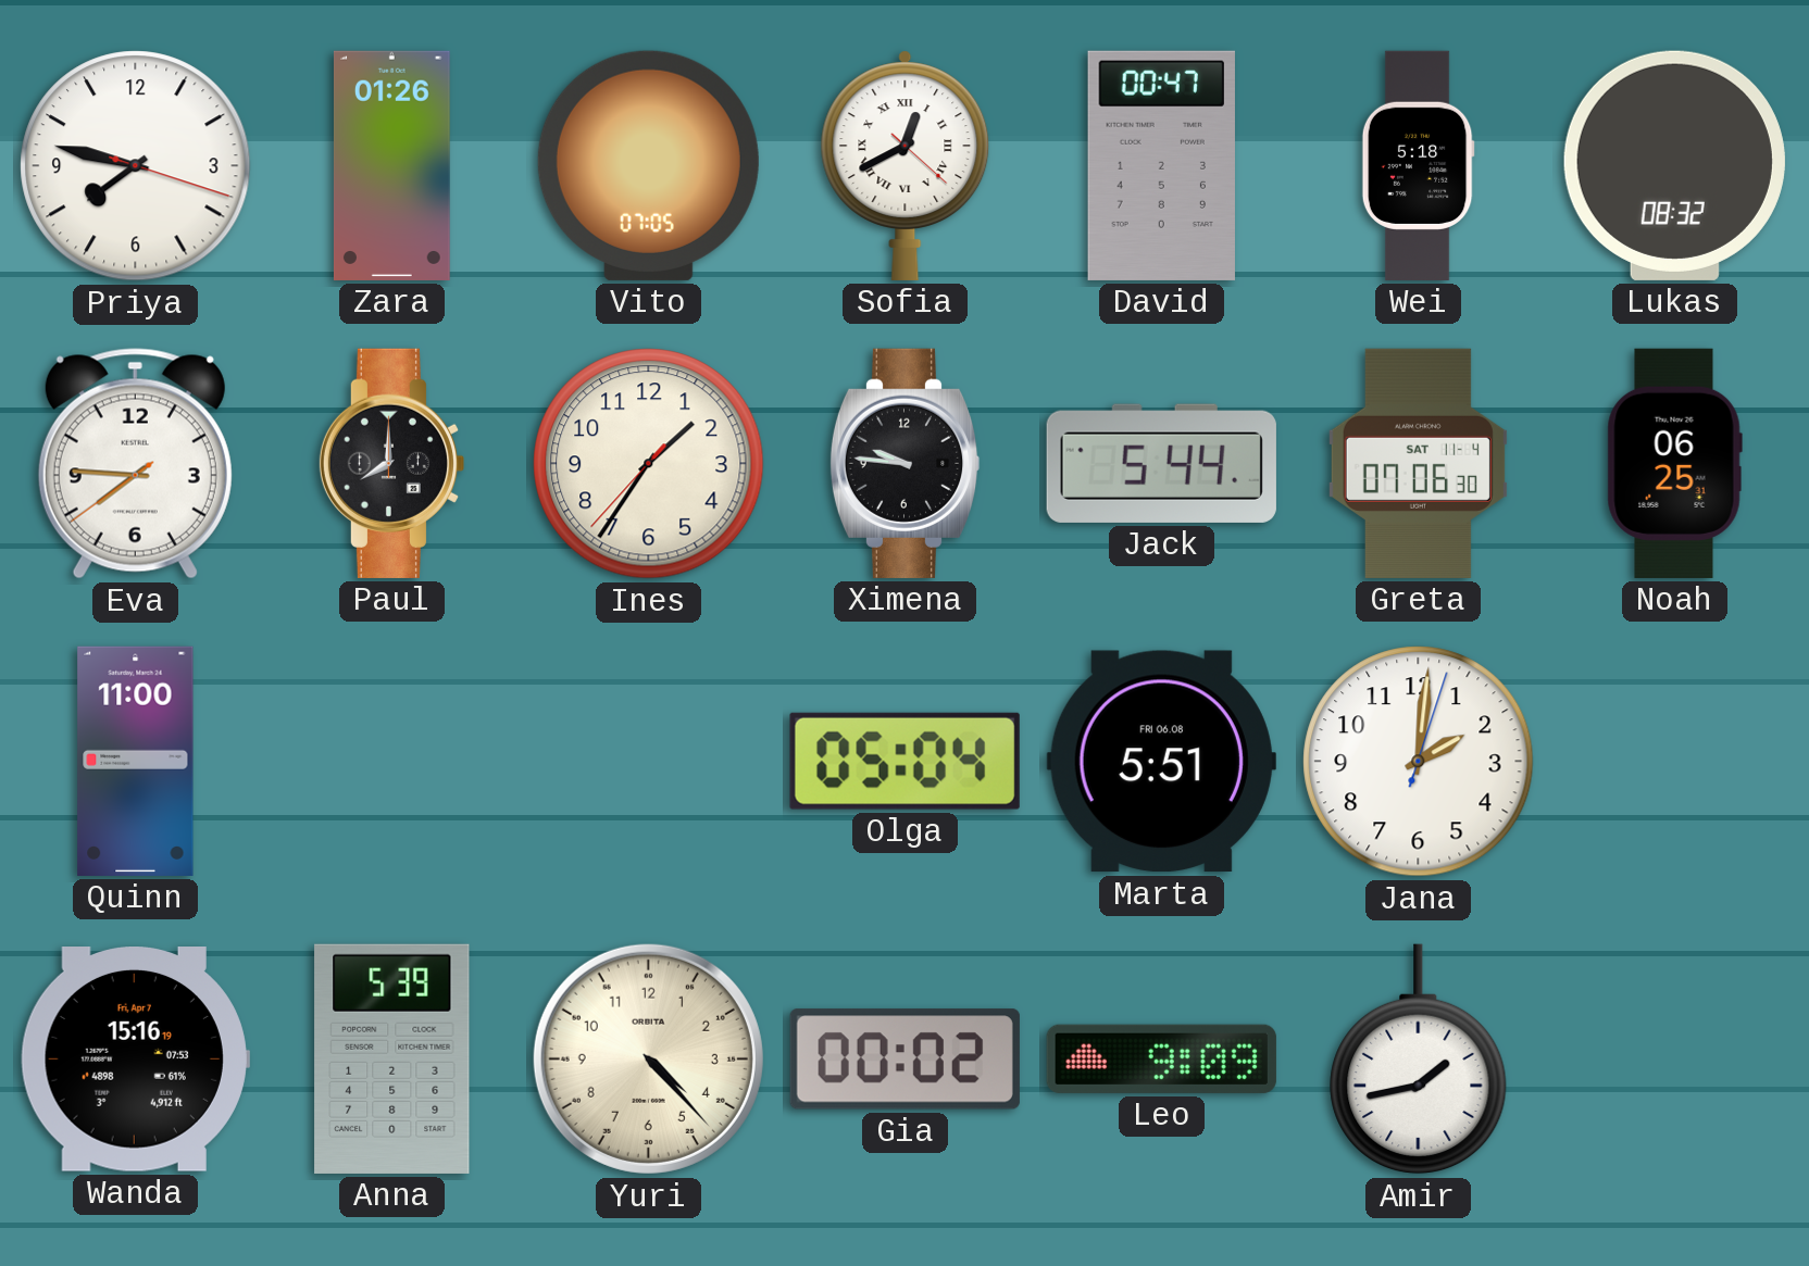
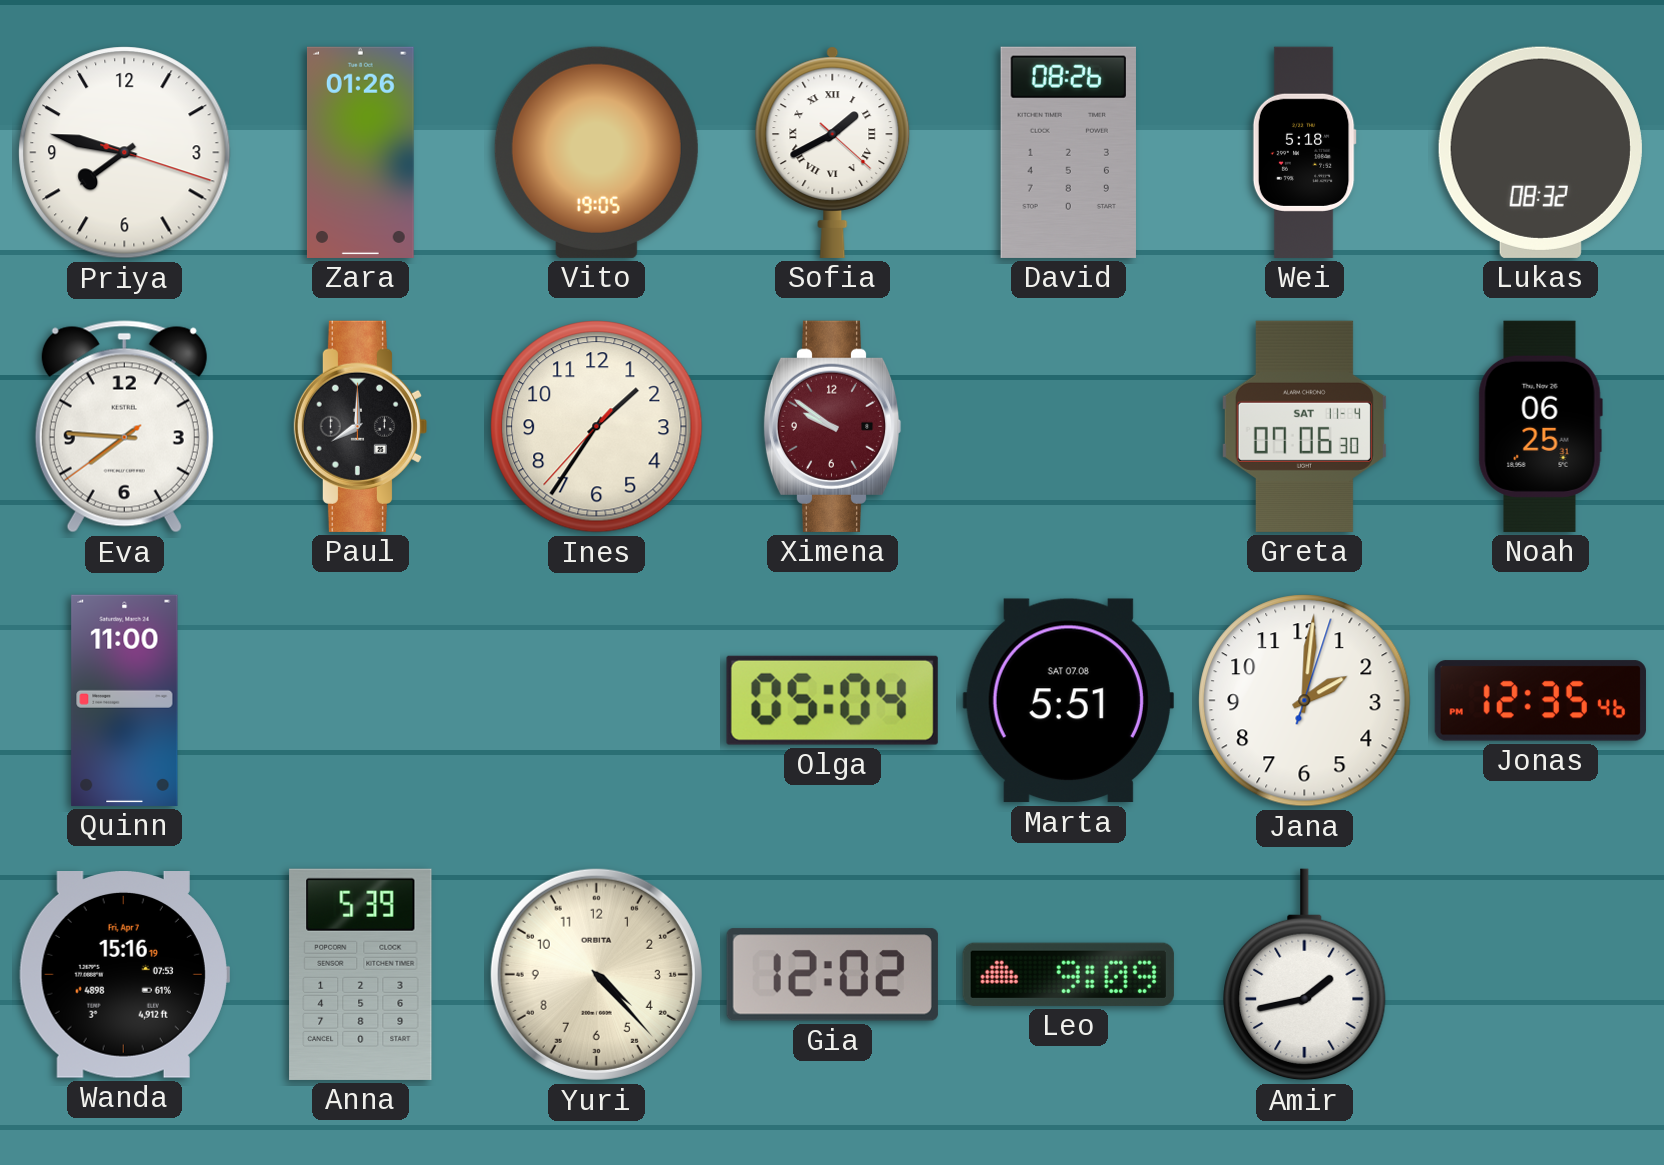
Vito: 07:05 -> 19:05 (596, 152)
Sofia: 12:40 -> 1:40 (833, 152)
David: 00:47 -> 08:26 (1068, 152)
Ximena: 9:46 -> 9:51 (832, 426)
Ximena dial: black -> burgundy (832, 426)
Jack: 5:44 -> none (1161, 463)
Marta date: FRI 06.08 -> SAT 07.08 (1068, 701)
Jonas: none -> 12:35 (1540, 701)
Gia: 00:02 -> 12:02 (832, 975)
